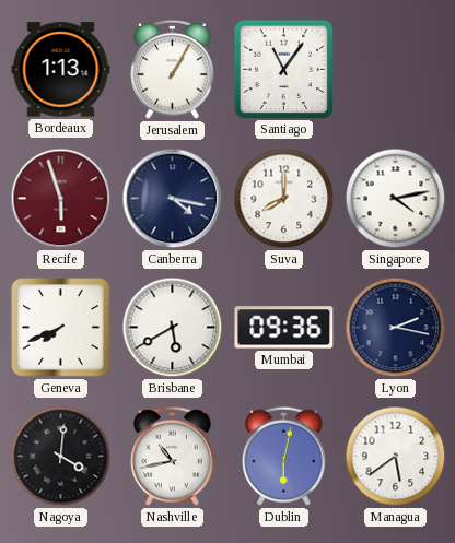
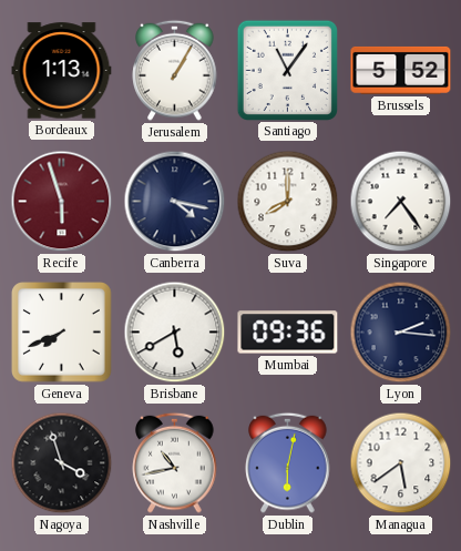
Brussels: none -> 5:52 (401, 70)
Singapore: 4:13 -> 7:24 (401, 202)
Lyon: 2:17 -> 2:16 (401, 333)
Nagoya: 4:01 -> 3:57 (62, 463)
